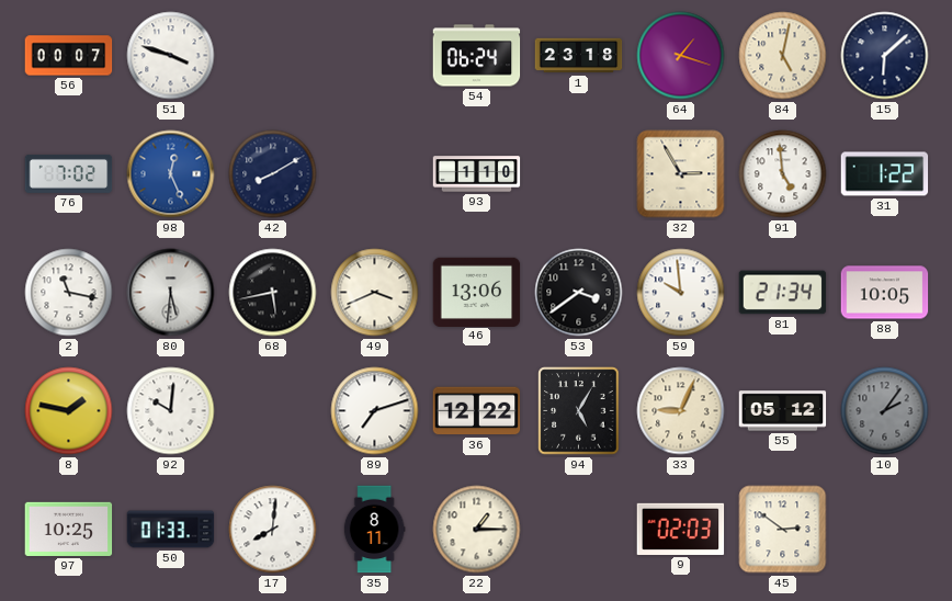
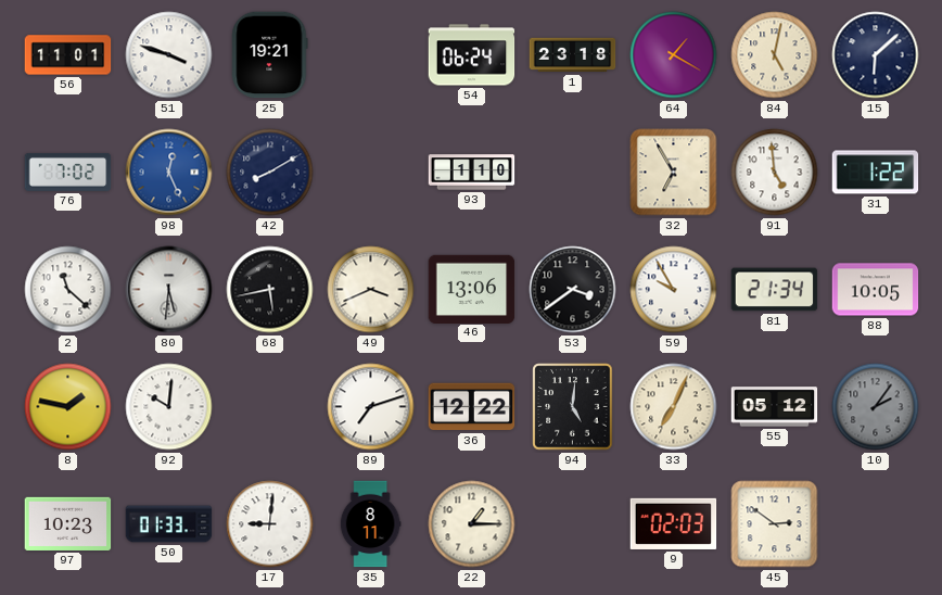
56: 00:07 -> 11:01 (68, 55)
25: none -> 19:21 (270, 55)
64: 1:18 -> 1:20 (674, 55)
32: 2:55 -> 6:55 (674, 173)
2: 11:17 -> 11:22 (68, 290)
59: 9:59 -> 9:55 (674, 290)
94: 5:05 -> 5:01 (573, 407)
33: 9:04 -> 7:04 (674, 407)
97: 10:25 -> 10:23 (68, 523)
17: 8:01 -> 9:01 (270, 524)
